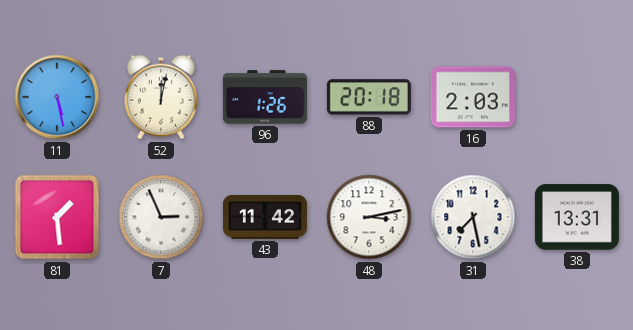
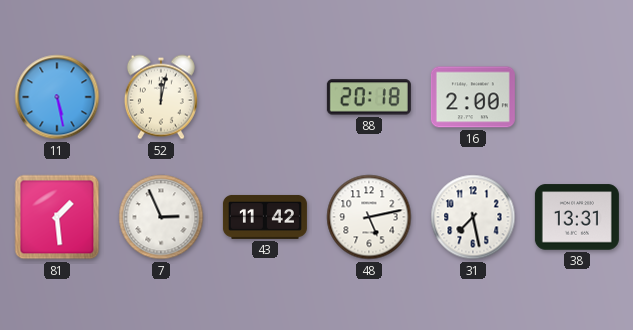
96: 1:26 -> none (265, 97)
16: 2:03 -> 2:00 (473, 97)
48: 3:13 -> 5:13 (369, 217)
